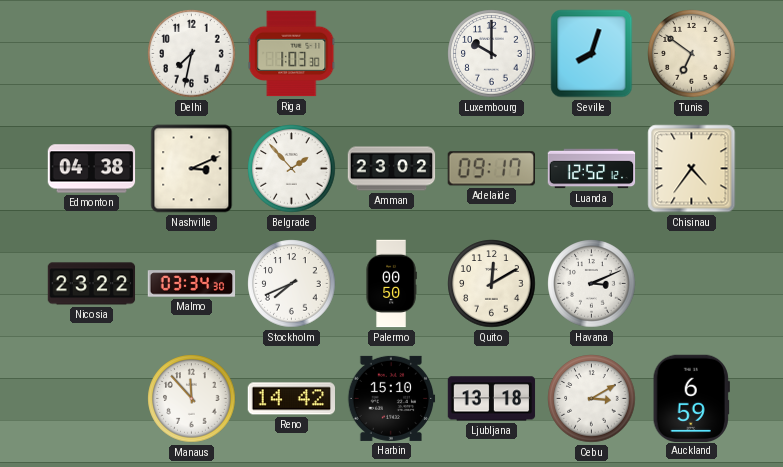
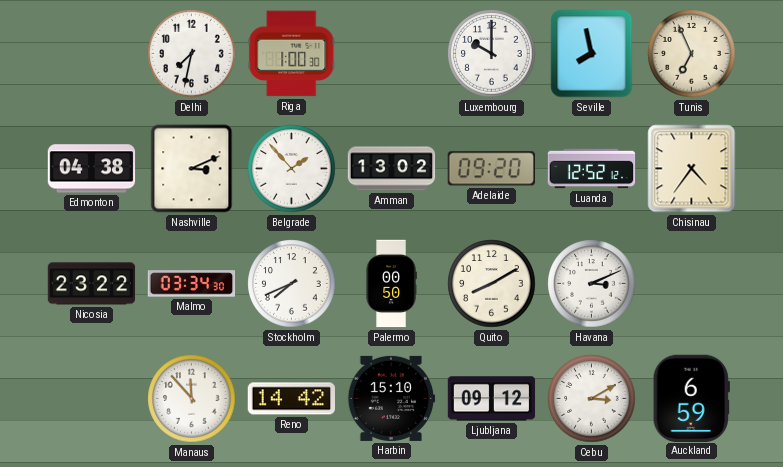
Riga: 1:03 -> 1:00 (292, 54)
Seville: 8:03 -> 7:58 (592, 54)
Tunis: 6:51 -> 6:56 (692, 54)
Amman: 23:02 -> 13:02 (392, 169)
Adelaide: 09:17 -> 09:20 (491, 169)
Quito: 12:10 -> 8:10 (492, 284)
Ljubljana: 13:18 -> 09:12 (492, 399)
